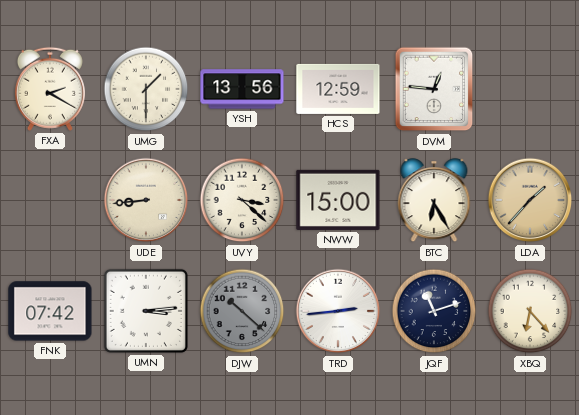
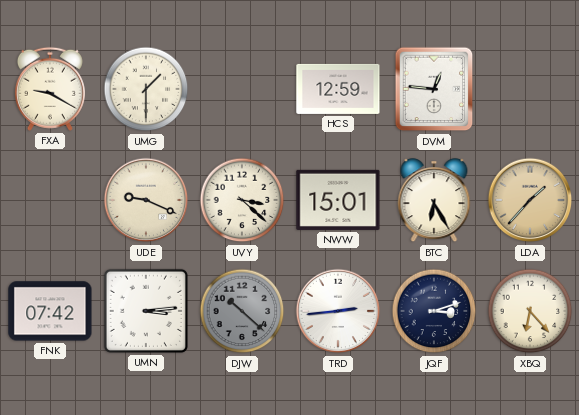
FXA: 2:20 -> 9:20 (50, 89)
YSH: 13:56 -> none (242, 89)
UDE: 8:44 -> 9:19 (146, 200)
NWW: 15:00 -> 15:01 (338, 200)
JQF: 11:12 -> 3:12 (434, 311)
